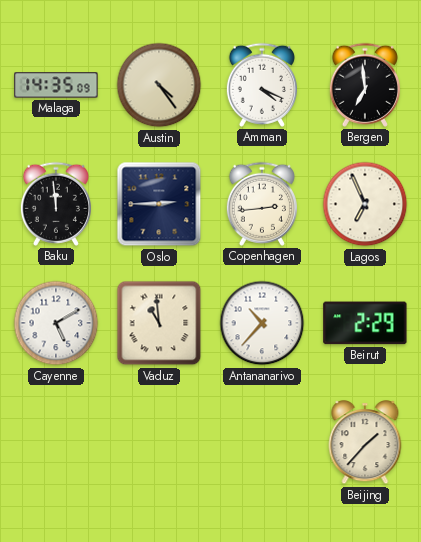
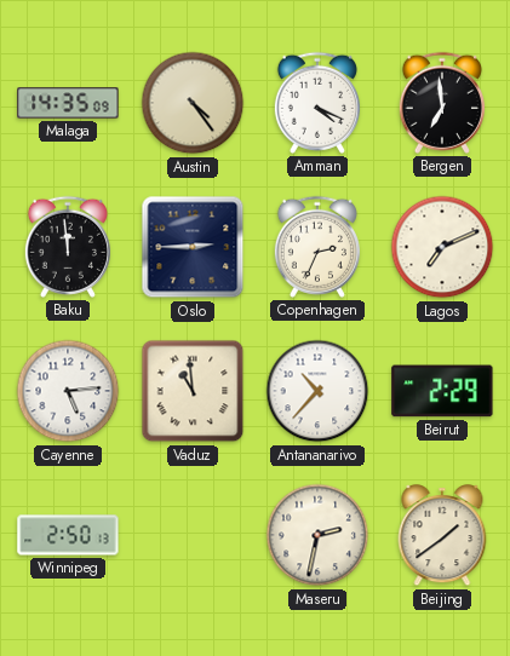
Copenhagen: 2:44 -> 2:34 (317, 247)
Lagos: 6:56 -> 7:11 (442, 247)
Cayenne: 5:10 -> 5:14 (68, 391)
Winnipeg: none -> 2:50 (68, 535)
Maseru: none -> 2:32 (317, 535)
Beijing: 1:37 -> 1:39 (442, 536)
